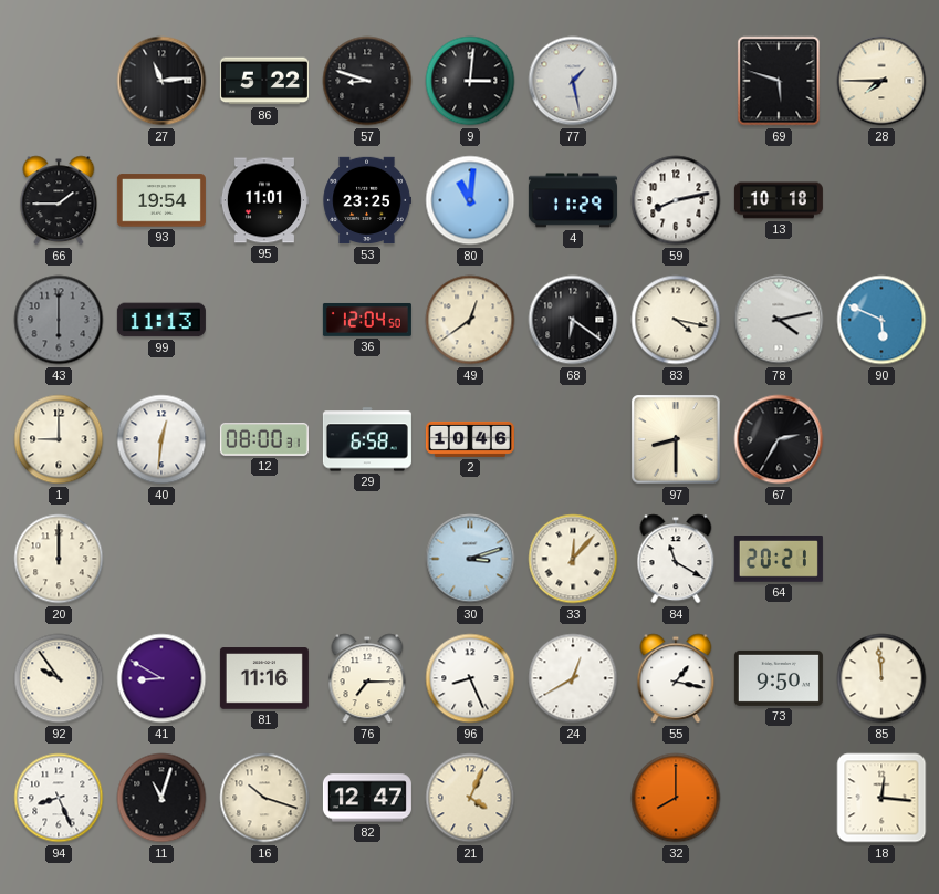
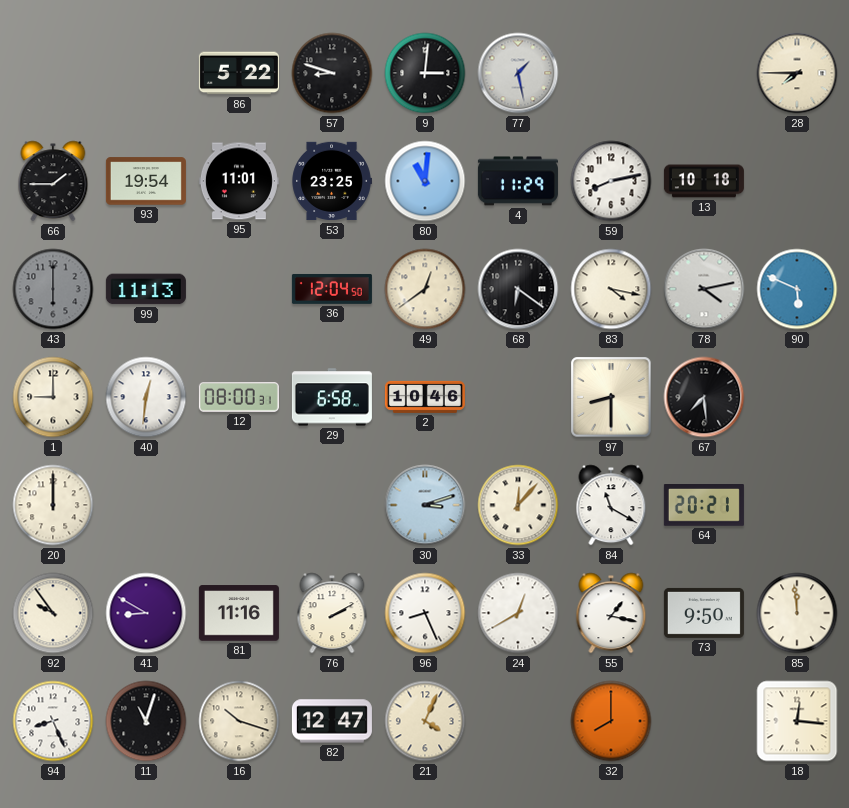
27: 11:14 -> none (161, 81)
69: 5:48 -> none (779, 81)
67: 2:35 -> 7:29 (704, 397)
76: 7:15 -> 2:10 (332, 613)
